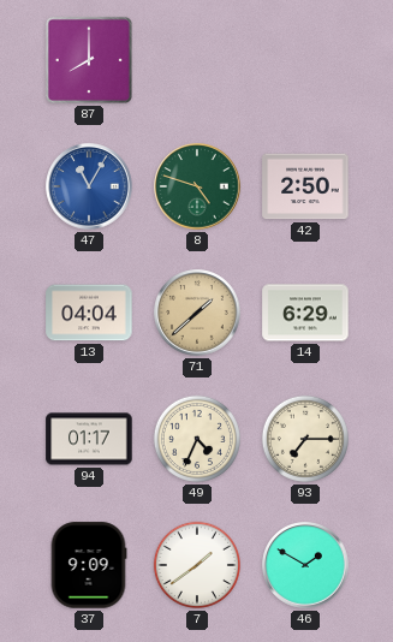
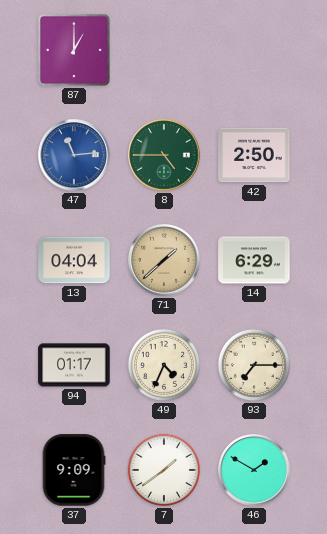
87: 8:00 -> 1:00 (74, 50)
47: 11:05 -> 11:14 (74, 155)
8: 4:48 -> 4:45 (164, 155)
